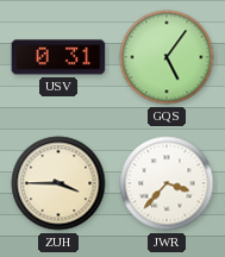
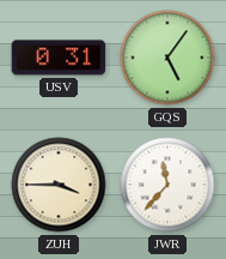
JWR: 3:37 -> 11:37 (167, 185)
